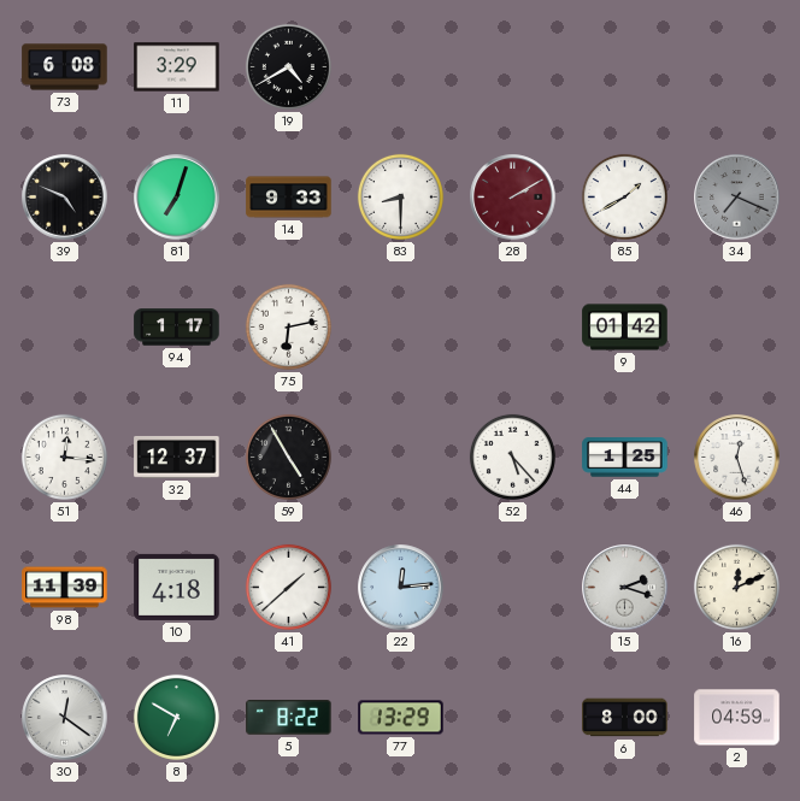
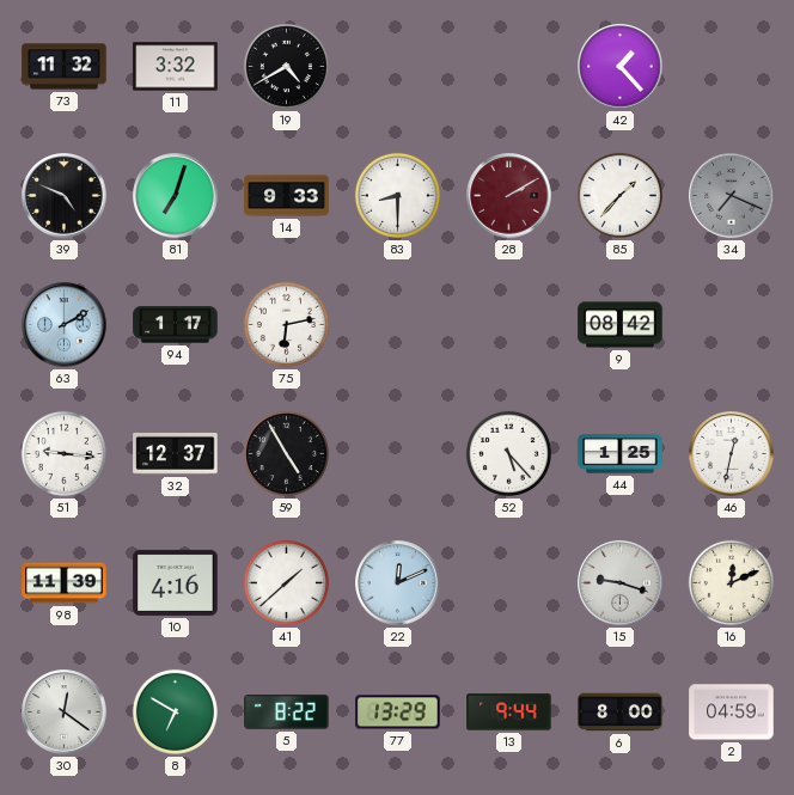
73: 6:08 -> 11:32 (65, 67)
11: 3:29 -> 3:32 (176, 67)
42: none -> 1:23 (621, 67)
85: 1:40 -> 1:37 (619, 195)
63: none -> 2:10 (65, 325)
9: 01:42 -> 08:42 (621, 325)
51: 12:16 -> 9:16 (63, 453)
46: 12:27 -> 12:32 (732, 454)
10: 4:18 -> 4:16 (176, 582)
22: 12:14 -> 12:11 (398, 583)
15: 2:18 -> 9:18 (621, 583)
13: none -> 9:44 (509, 713)
